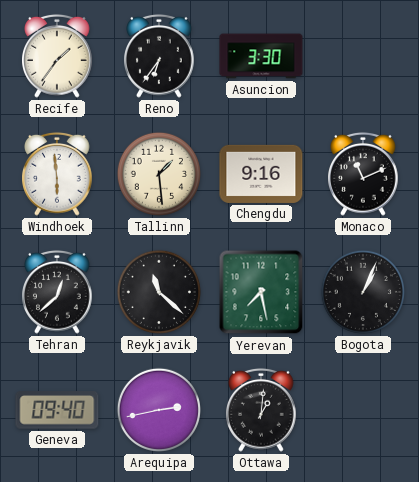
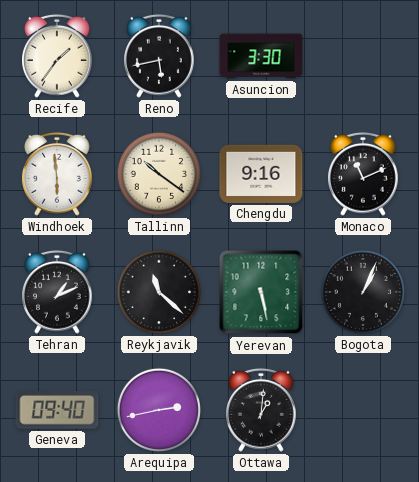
Reno: 6:36 -> 5:43 (160, 56)
Tallinn: 1:29 -> 10:21 (159, 174)
Tehran: 12:38 -> 1:11 (58, 292)
Yerevan: 7:28 -> 5:28 (261, 292)
